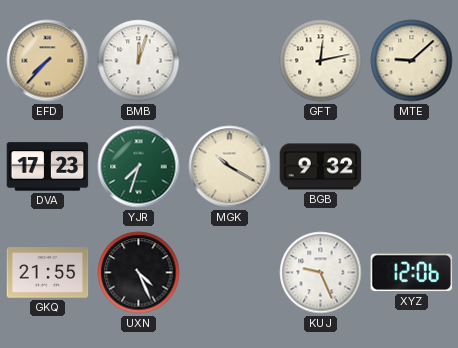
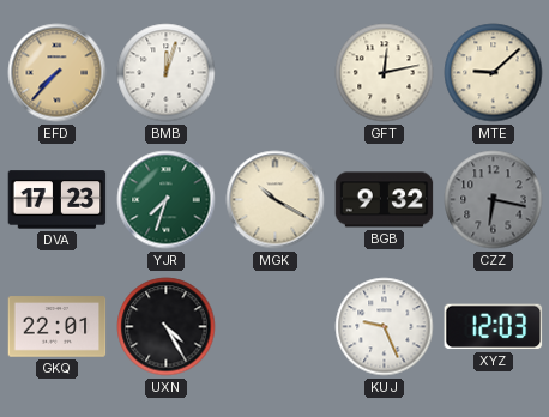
CZZ: none -> 6:17 (494, 200)
GKQ: 21:55 -> 22:01 (58, 327)
UXN: 4:26 -> 4:25 (167, 327)
XYZ: 12:06 -> 12:03 (494, 327)
